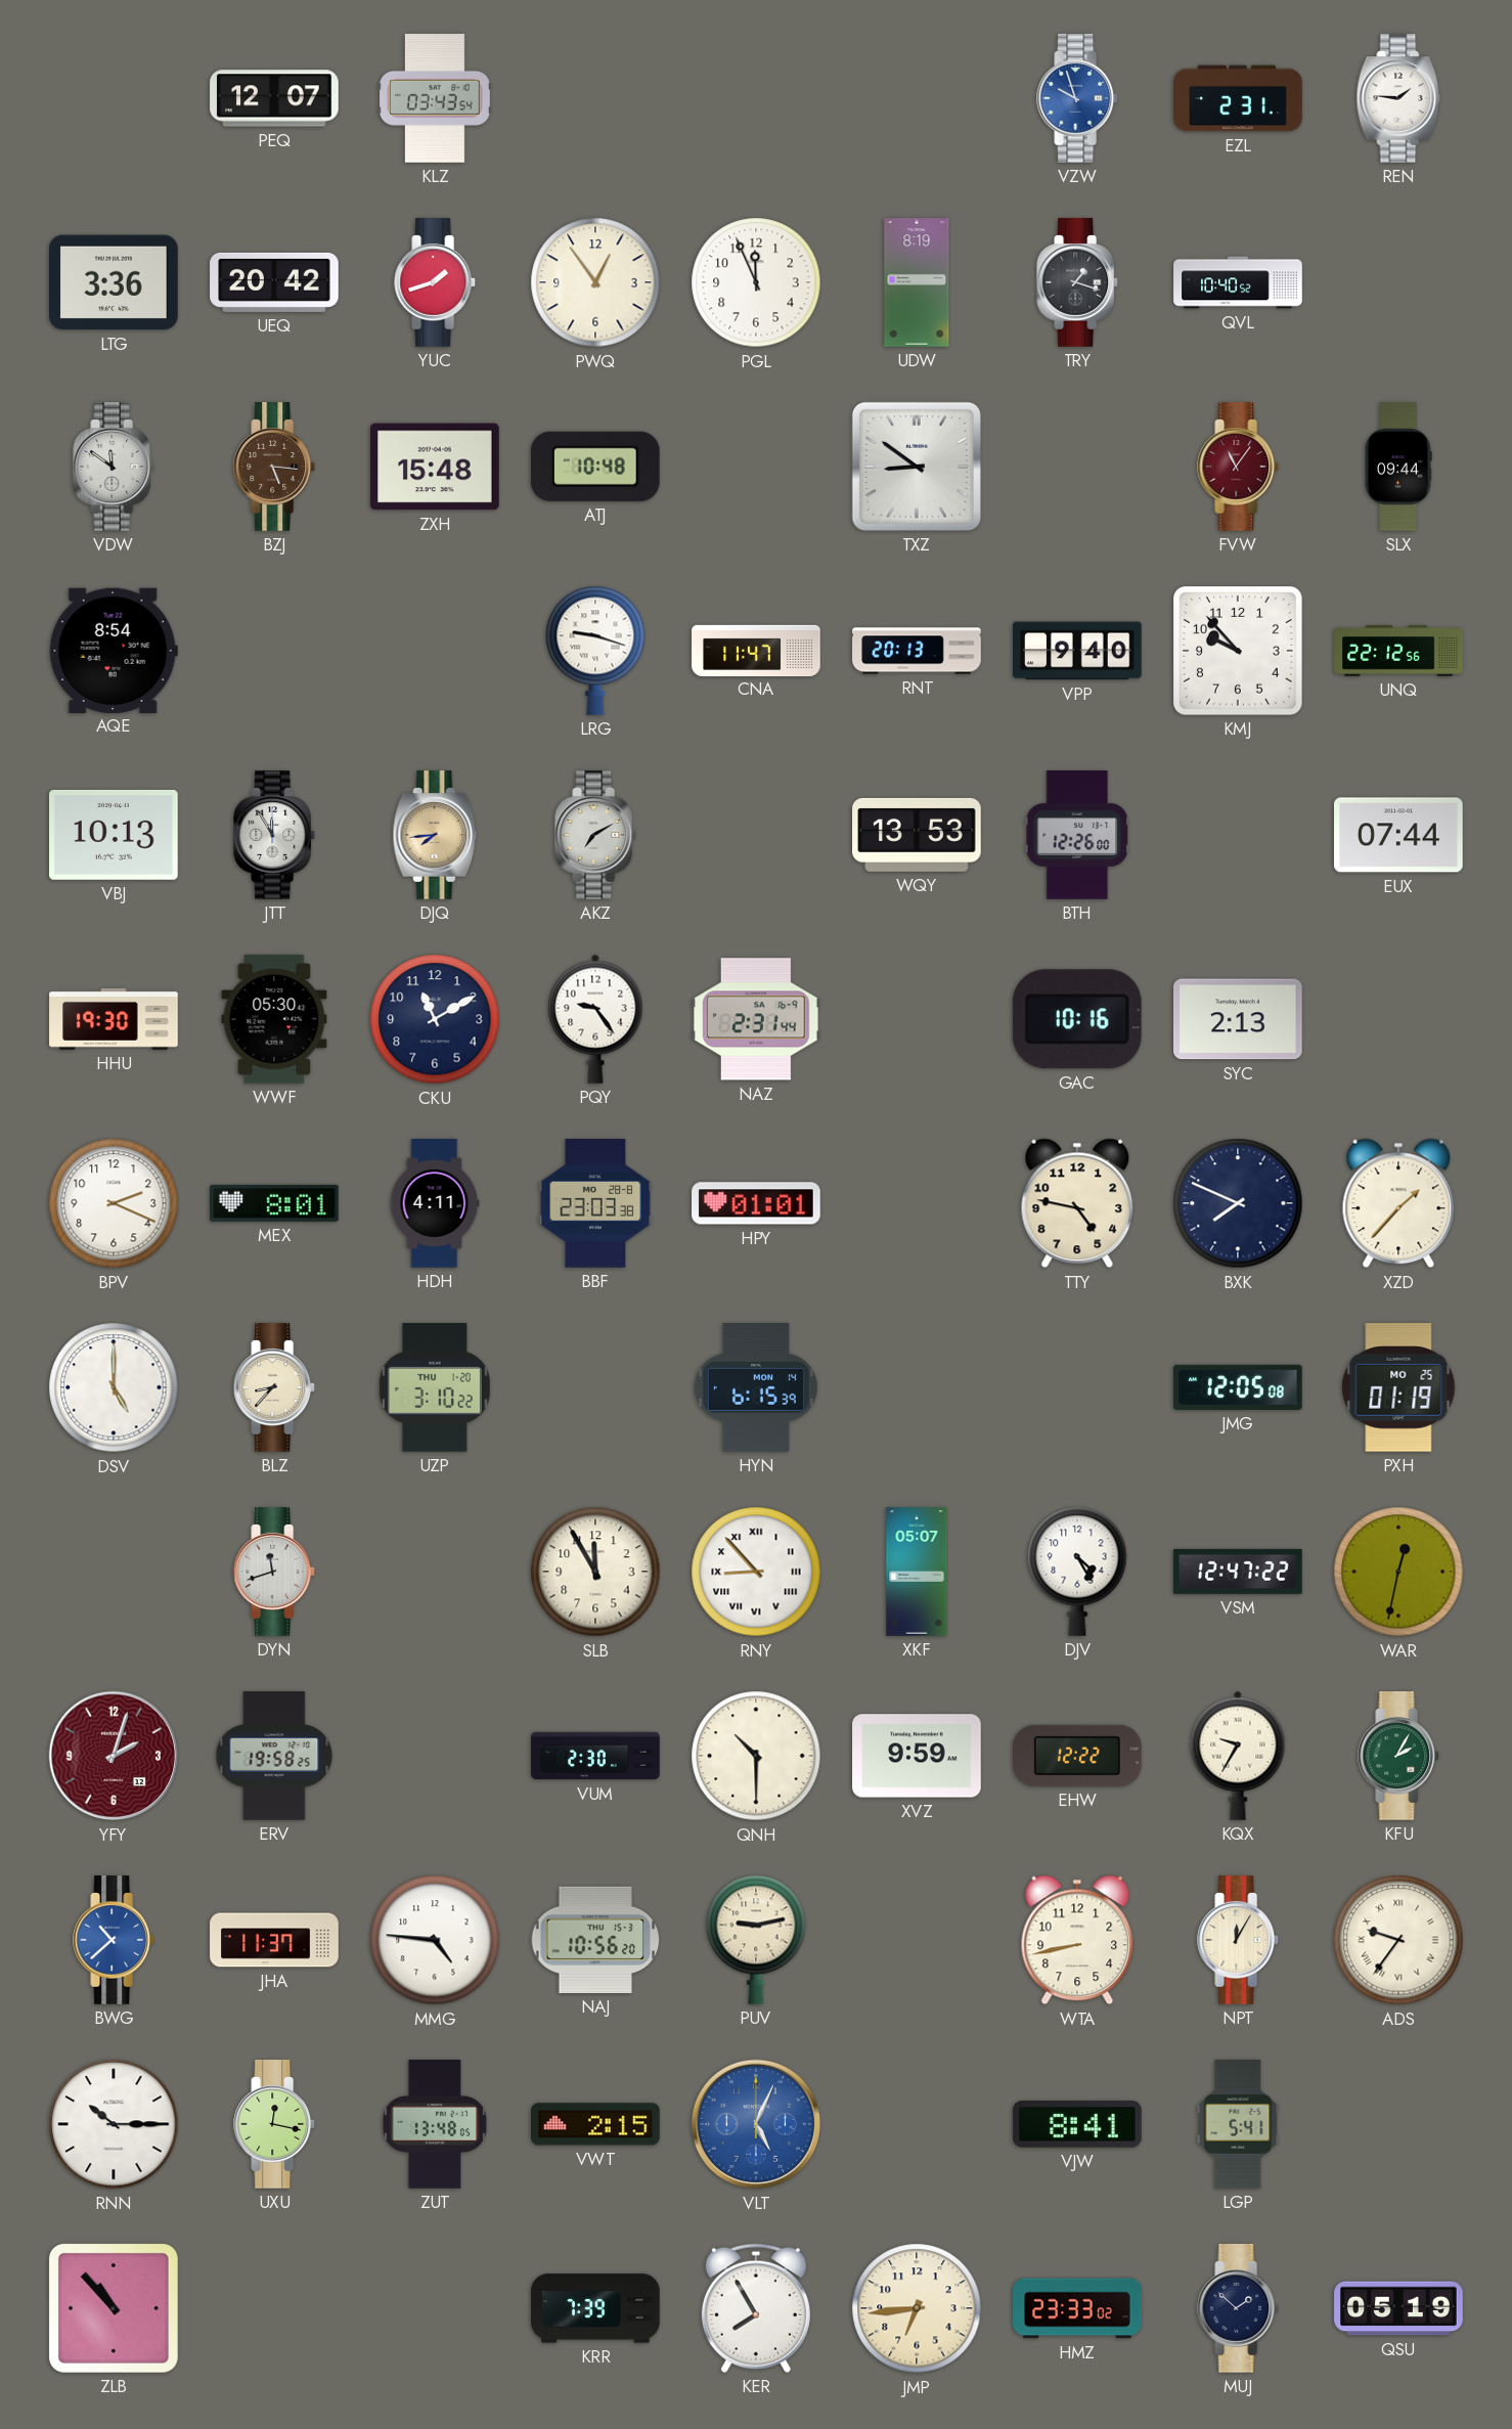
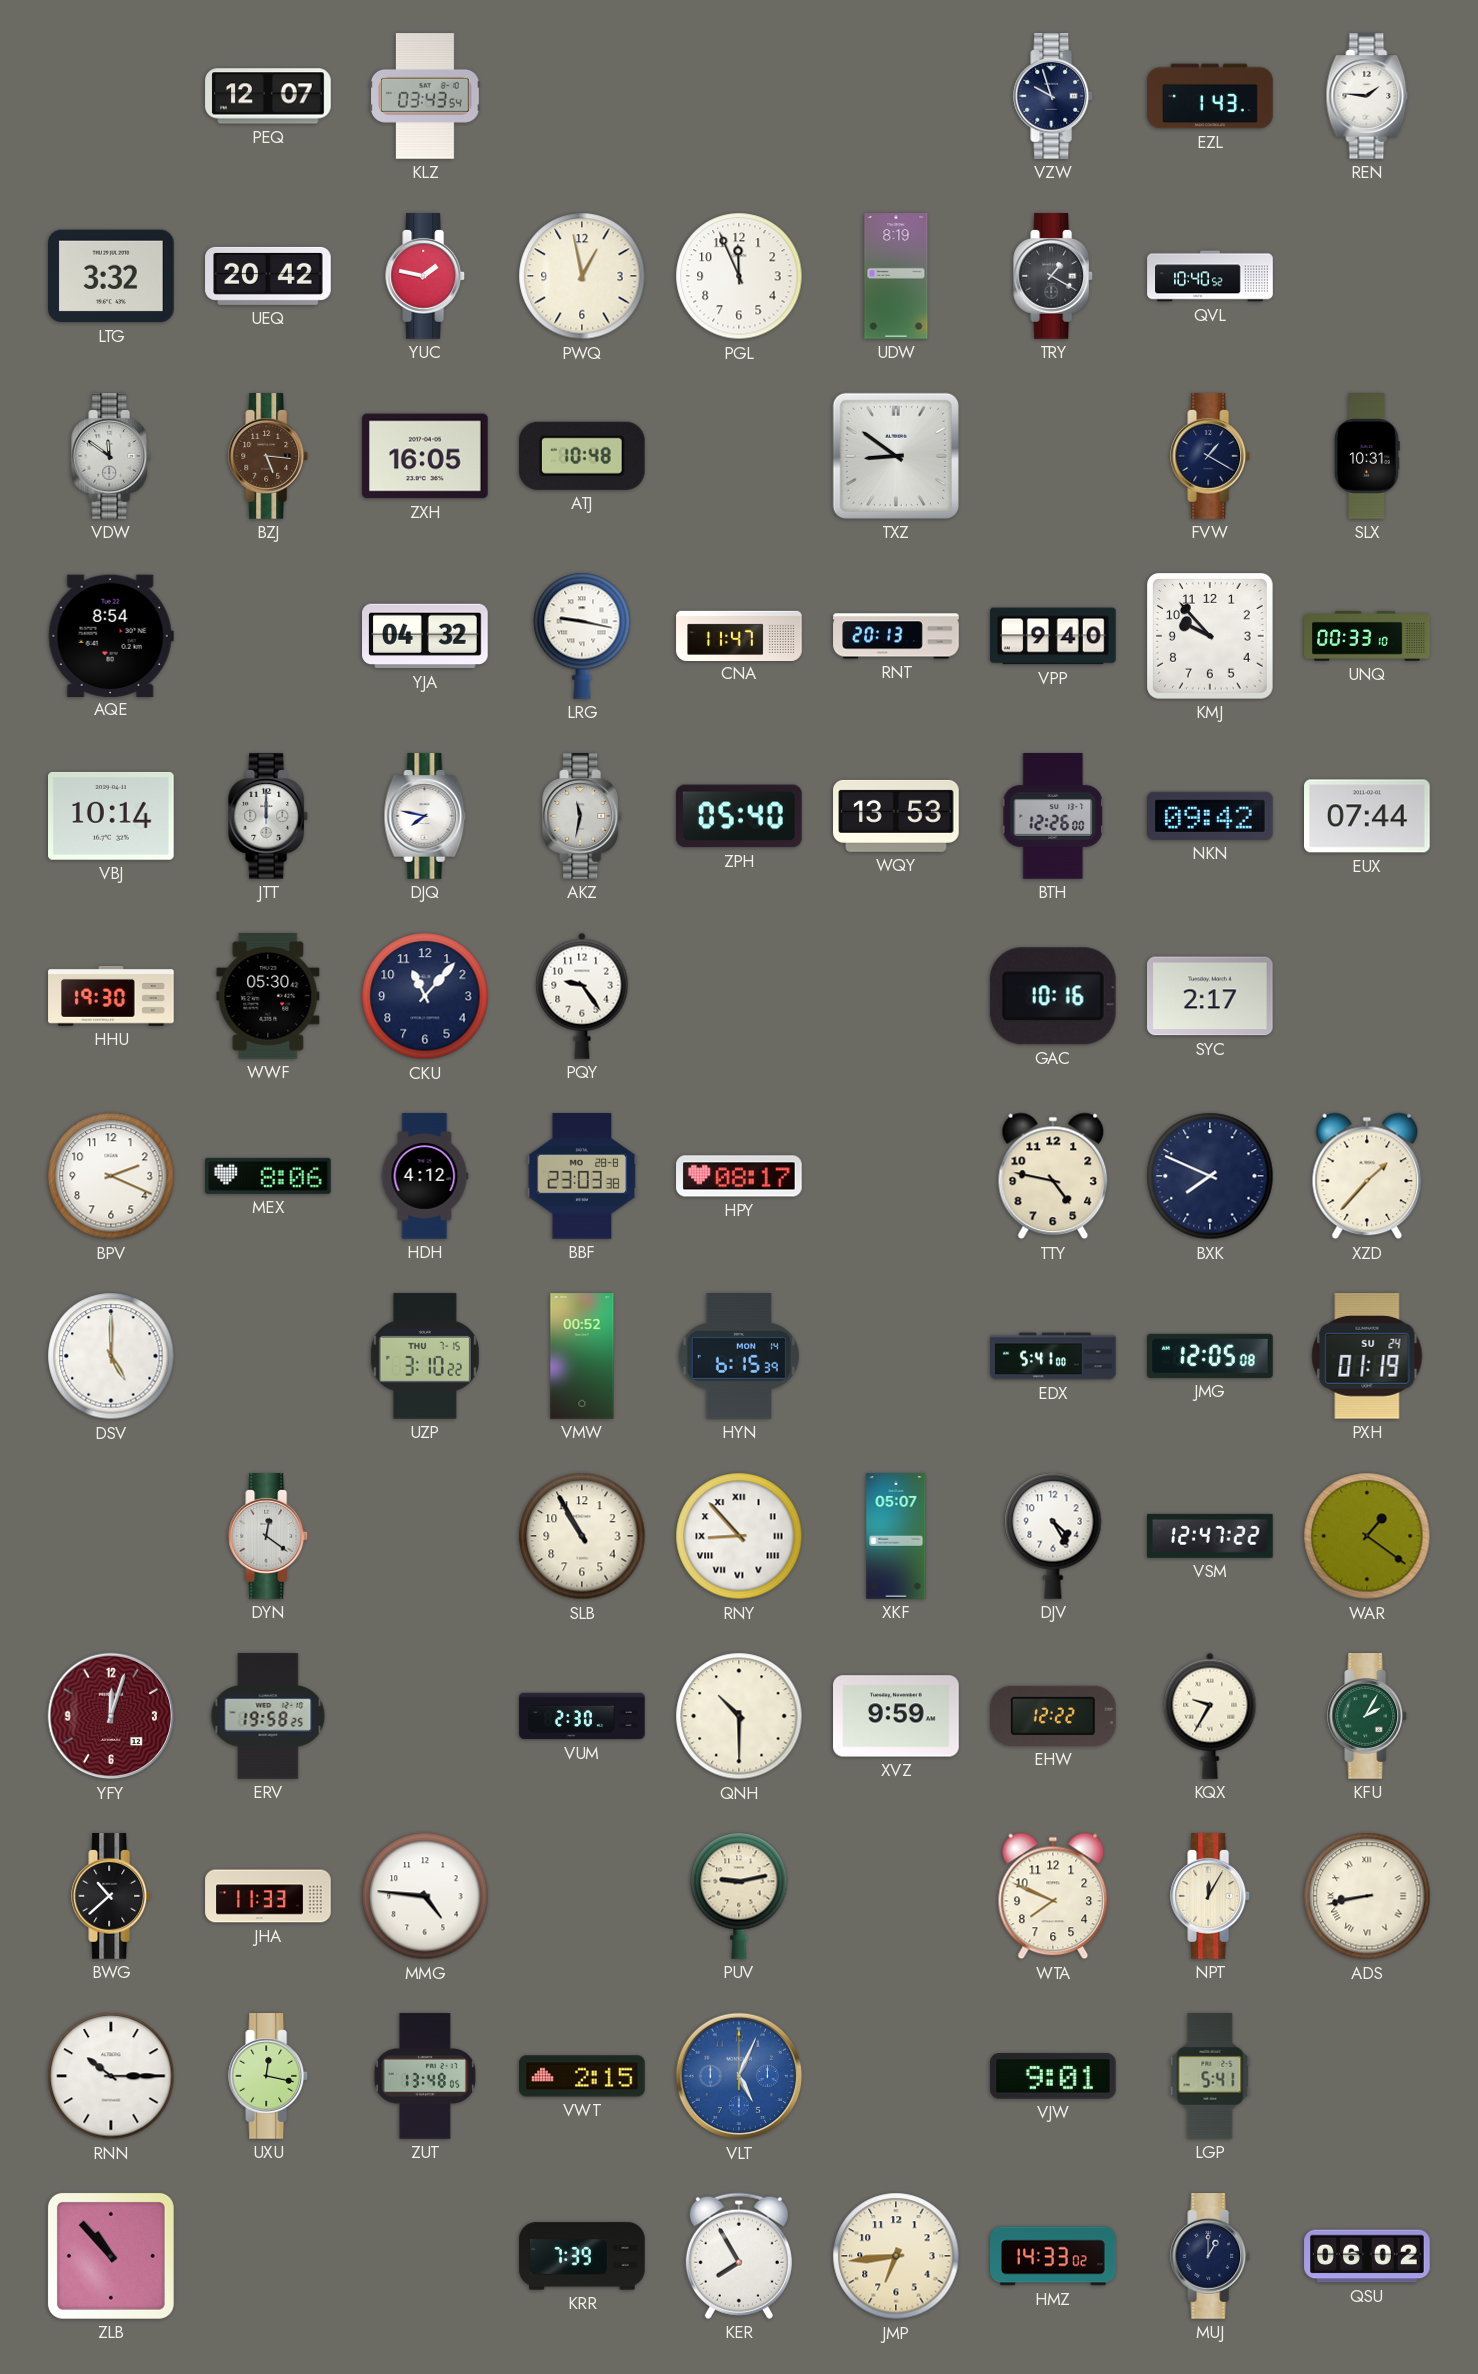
VZW dial: blue -> navy (1054, 96)
EZL: 2:31 -> 1:43 (1210, 96)
LTG: 3:36 -> 3:32 (112, 276)
YUC: 1:42 -> 1:47 (426, 276)
PWQ: 12:54 -> 12:58 (582, 276)
TRY: 1:18 -> 1:20 (1054, 276)
ZXH: 15:48 -> 16:05 (425, 456)
FVW: 11:06 -> 1:20 (1211, 456)
FVW dial: burgundy -> navy (1211, 456)
SLX: 09:44 -> 10:31 (1367, 456)
YJA: none -> 04:32 (425, 636)
LRG: 9:18 -> 9:17 (582, 636)
UNQ: 22:12 -> 00:33 (1367, 636)
VBJ: 10:13 -> 10:14 (112, 816)
JTT: 11:55 -> 12:00 (269, 816)
DJQ: 7:44 -> 7:47 (425, 816)
DJQ dial: champagne -> white (425, 816)
AKZ: 7:10 -> 11:32 (583, 816)
ZPH: none -> 05:40 (740, 816)
NKN: none -> 09:42 (1211, 816)
CKU: 11:10 -> 11:07 (425, 996)
NAZ: 2:31 -> none (756, 1019)
SYC: 2:13 -> 2:17 (1211, 996)
MEX: 8:01 -> 8:06 (269, 1176)
HDH: 4:11 -> 4:12 (425, 1176)
HPY: 01:01 -> 08:17 (739, 1176)
BLZ: 8:37 -> none (275, 1387)
UZP date: THU 1-20 -> THU 7-15 (425, 1356)
VMW: none -> 00:52 (582, 1356)
EDX: none -> 5:41 (1053, 1356)
PXH date: MO 25 -> SU 24 (1367, 1357)
DYN: 11:42 -> 12:21 (269, 1536)
SLB: 11:55 -> 10:55 (582, 1536)
WAR: 12:32 -> 1:21 (1367, 1536)
YFY: 2:03 -> 12:03 (111, 1716)
BWG dial: blue -> black (112, 1896)
JHA: 11:37 -> 11:33 (268, 1896)
NAJ: 10:56 -> none (595, 1940)
WTA: 8:43 -> 7:49 (1053, 1896)
ADS: 9:36 -> 8:43 (1367, 1896)
VJW: 8:41 -> 9:01 (1053, 2076)
HMZ: 23:33 -> 14:33 (1053, 2256)
MUJ: 1:52 -> 1:00 (1211, 2256)
QSU: 05:19 -> 06:02 (1367, 2256)
